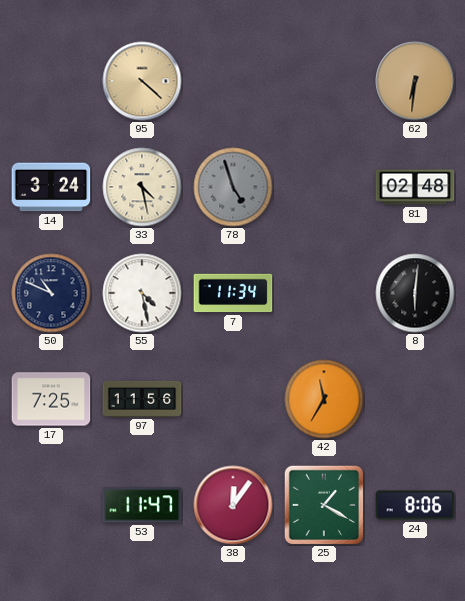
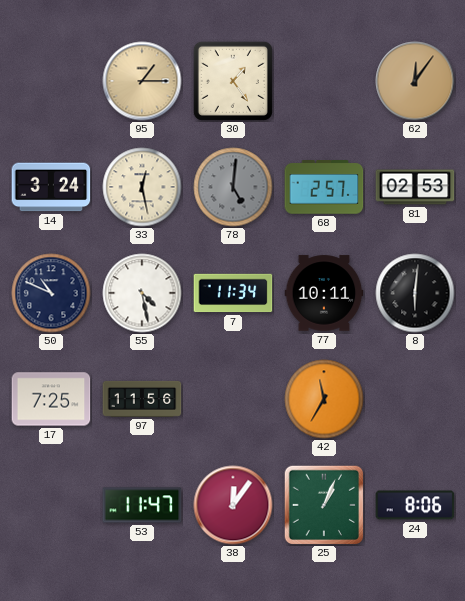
95: 4:22 -> 1:15 (142, 81)
30: none -> 1:24 (233, 81)
62: 6:31 -> 12:06 (415, 81)
33: 4:28 -> 12:28 (142, 187)
78: 4:57 -> 5:01 (233, 187)
68: none -> 2:57 (324, 187)
81: 02:48 -> 02:53 (415, 187)
77: none -> 10:11 (324, 293)
25: 1:20 -> 1:04 (323, 504)
